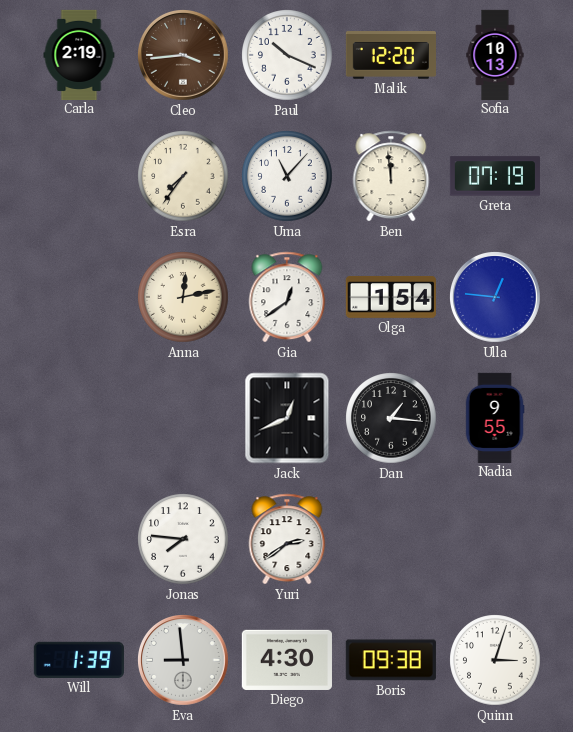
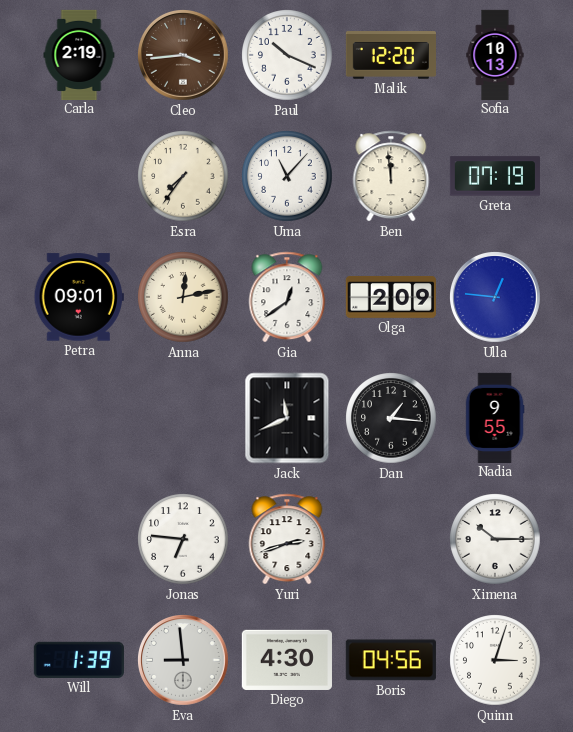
Petra: none -> 09:01 (79, 297)
Olga: 1:54 -> 2:09 (391, 298)
Jack: 12:41 -> 11:41 (287, 418)
Jonas: 7:46 -> 6:46 (183, 539)
Yuri: 2:39 -> 2:42 (287, 539)
Ximena: none -> 10:15 (495, 539)
Boris: 09:38 -> 04:56 (391, 660)
